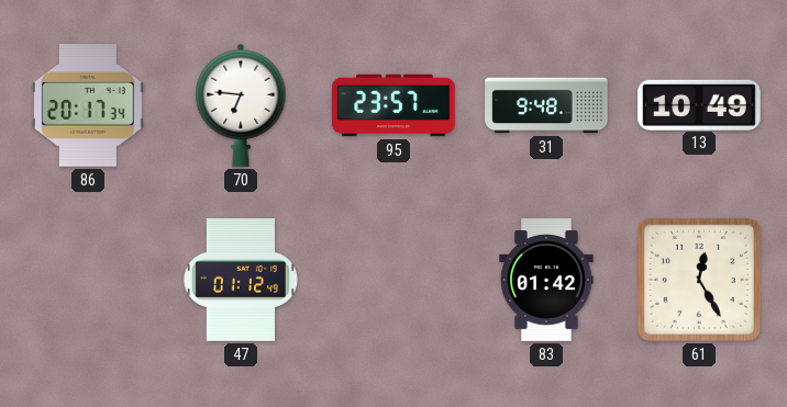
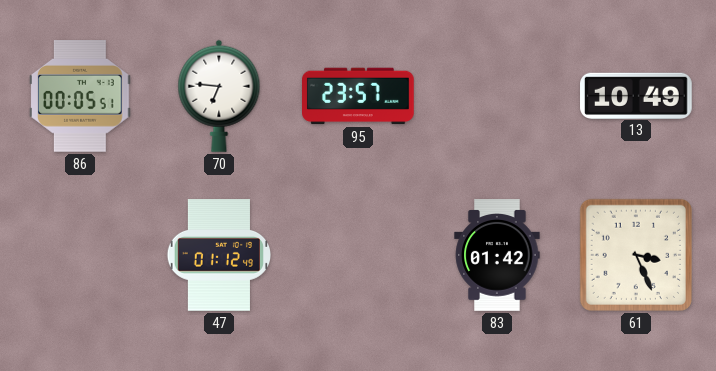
86: 20:17 -> 00:05 (80, 97)
31: 9:48 -> none (546, 105)
61: 12:25 -> 3:26 (636, 255)
